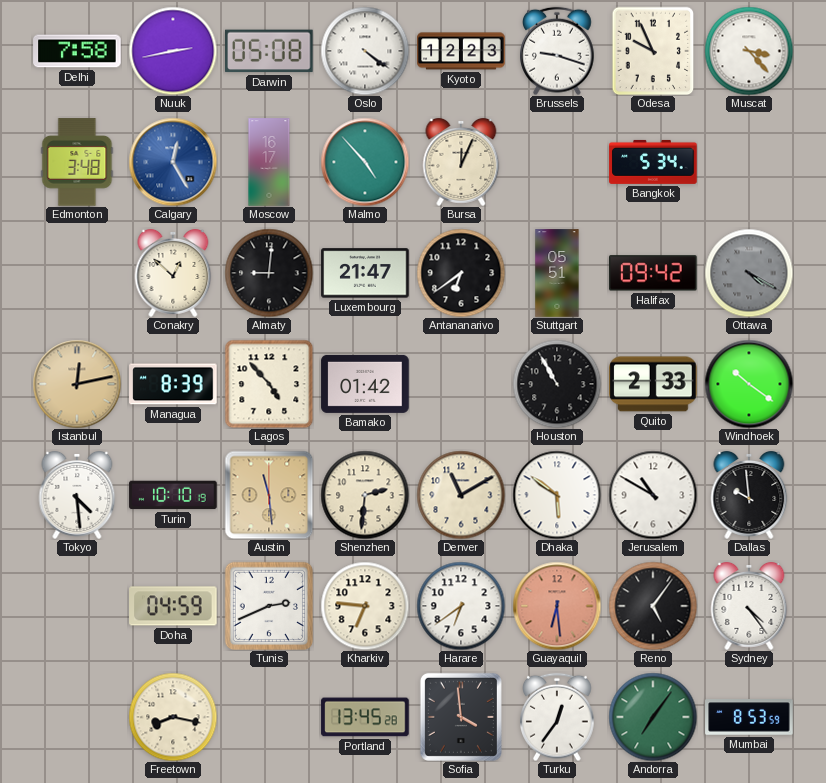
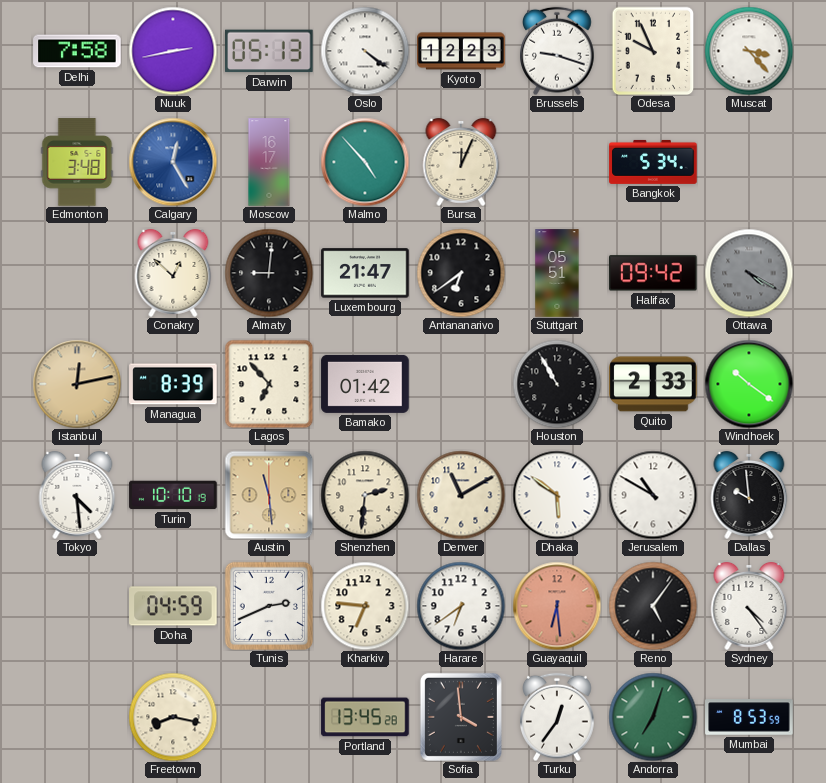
Darwin: 05:08 -> 05:13 (270, 51)
Lagos: 4:53 -> 6:53 (269, 384)
Andorra: 7:06 -> 7:03 (653, 717)
